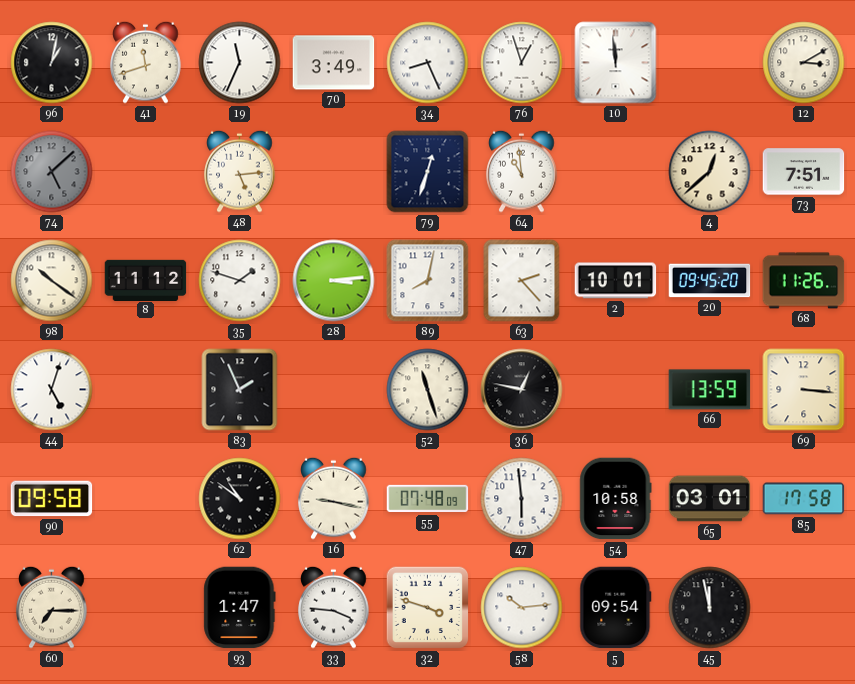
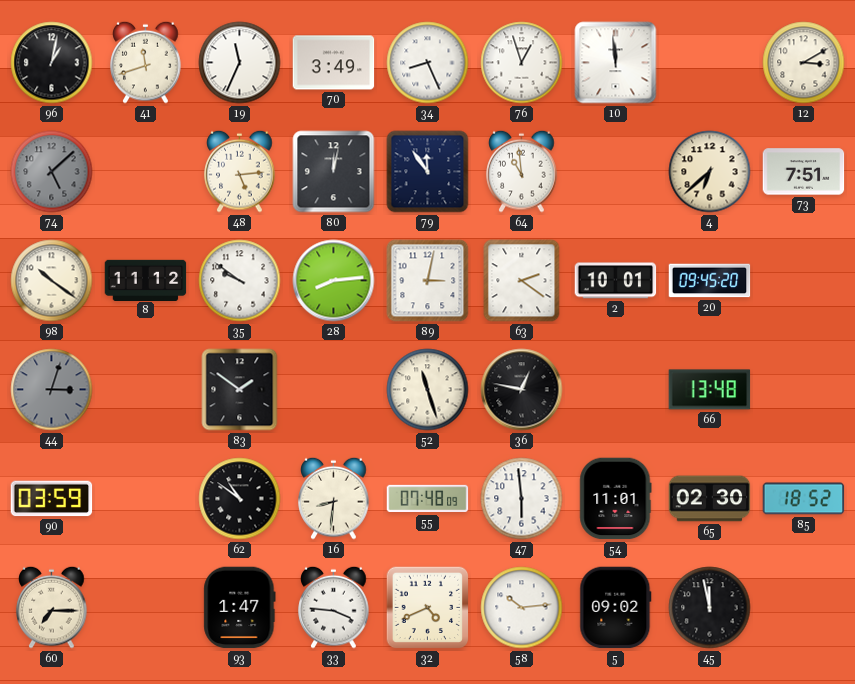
80: none -> 12:02 (334, 172)
79: 12:33 -> 11:54 (428, 172)
4: 12:38 -> 6:38 (710, 172)
35: 1:48 -> 9:51 (240, 281)
28: 3:14 -> 8:14 (334, 281)
89: 8:02 -> 3:02 (428, 281)
63: 2:23 -> 2:21 (522, 281)
68: 11:26 -> none (804, 281)
44: 5:03 -> 3:03 (52, 390)
44 dial: white -> grey (52, 390)
83: 1:56 -> 1:51 (240, 390)
66: 13:59 -> 13:48 (710, 390)
69: 3:16 -> none (804, 390)
90: 09:58 -> 03:59 (52, 499)
16: 9:17 -> 8:31 (334, 498)
54: 10:58 -> 11:01 (616, 499)
65: 03:01 -> 02:30 (710, 499)
85: 17:58 -> 18:52 (804, 499)
32: 3:48 -> 4:41 (428, 608)
5: 09:54 -> 09:02 (616, 608)
